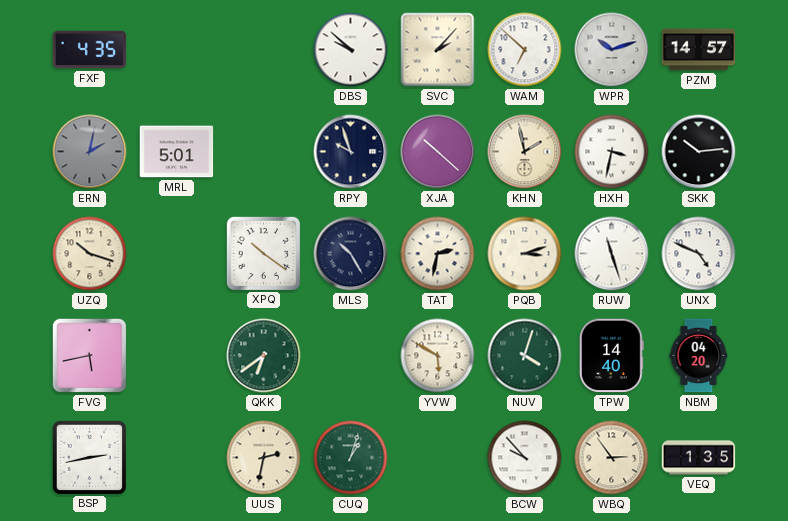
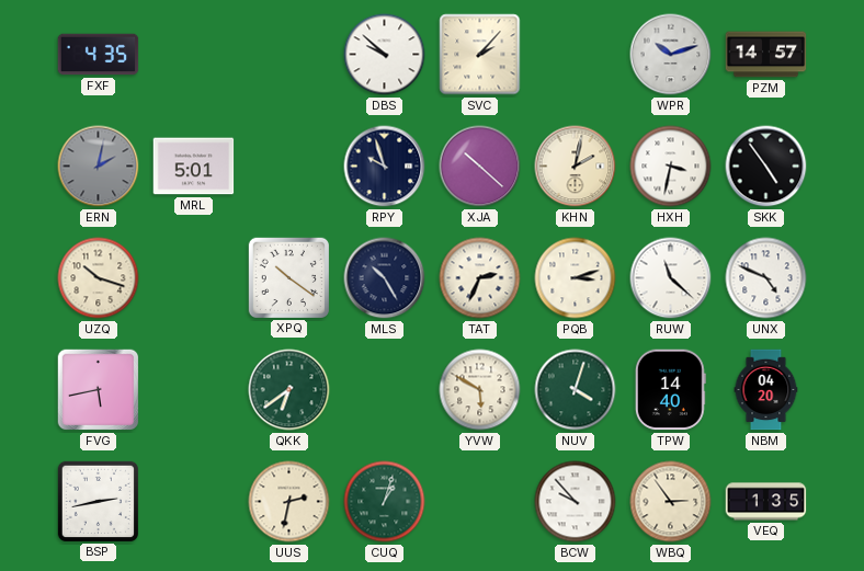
WAM: 6:52 -> none (525, 50)
KHN: 1:58 -> 2:02 (576, 167)
SKK: 10:14 -> 4:54 (766, 167)
TAT: 2:32 -> 2:34 (480, 278)
RUW: 11:27 -> 11:22 (671, 278)
